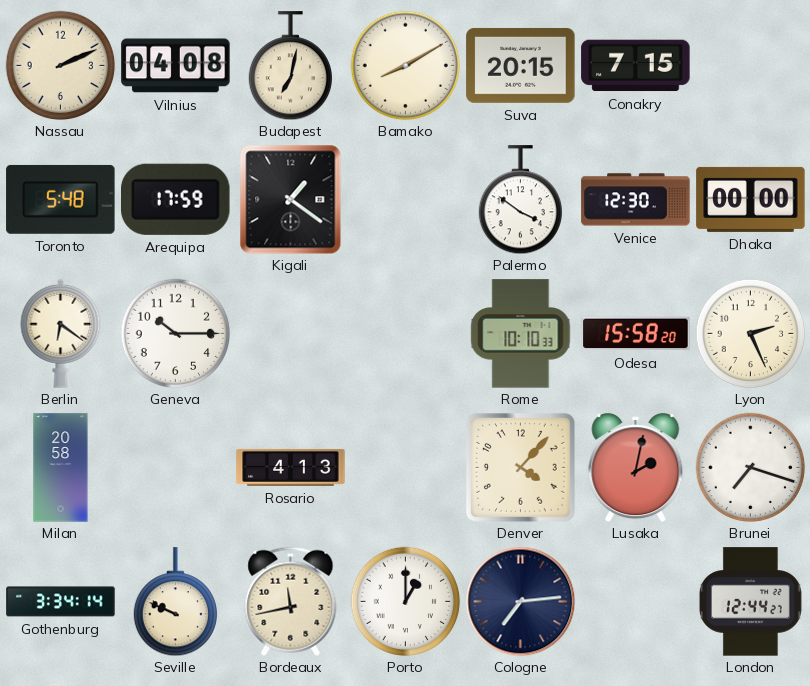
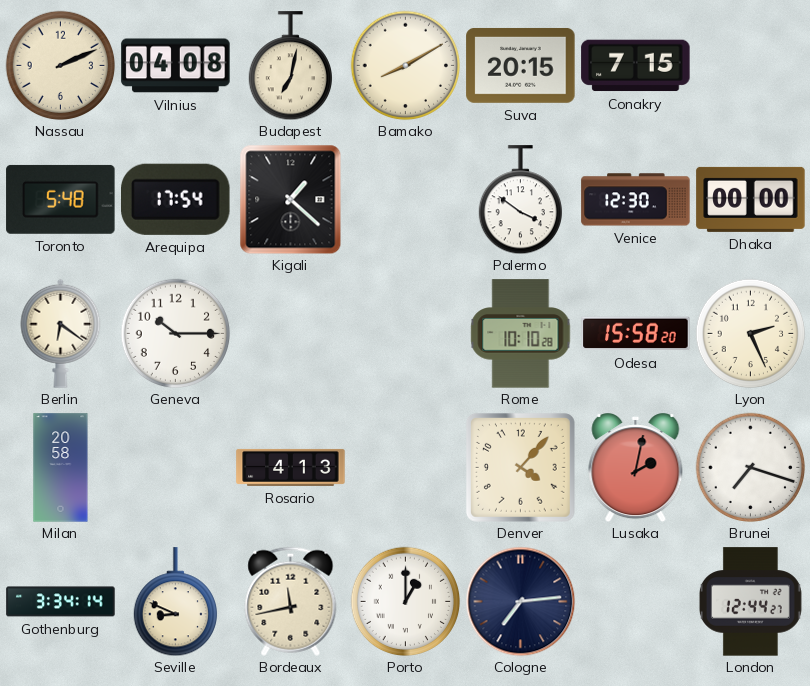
Arequipa: 17:59 -> 17:54 (176, 199)
Kigali: 1:21 -> 1:22 (291, 199)
Rome: 10:10:33 -> 10:10:28 (521, 334)
Seville: 9:49 -> 8:49 (175, 602)
